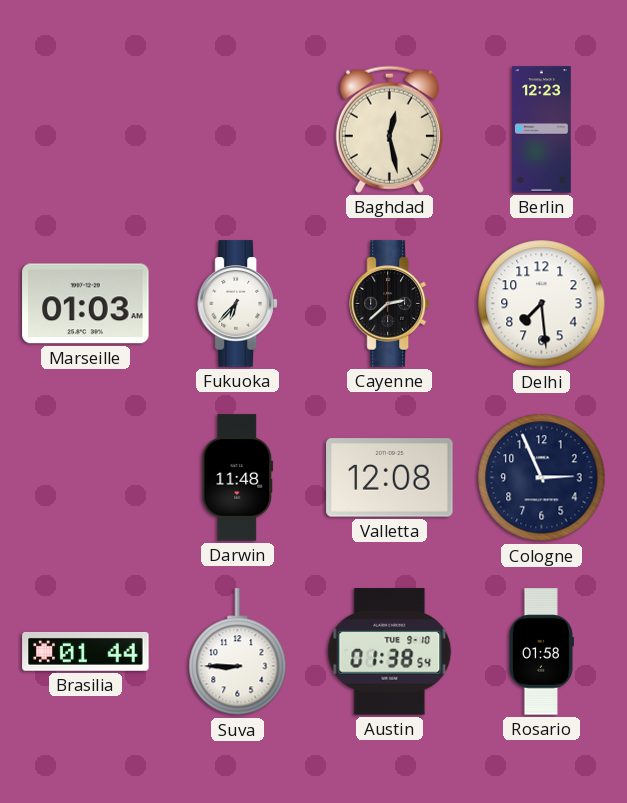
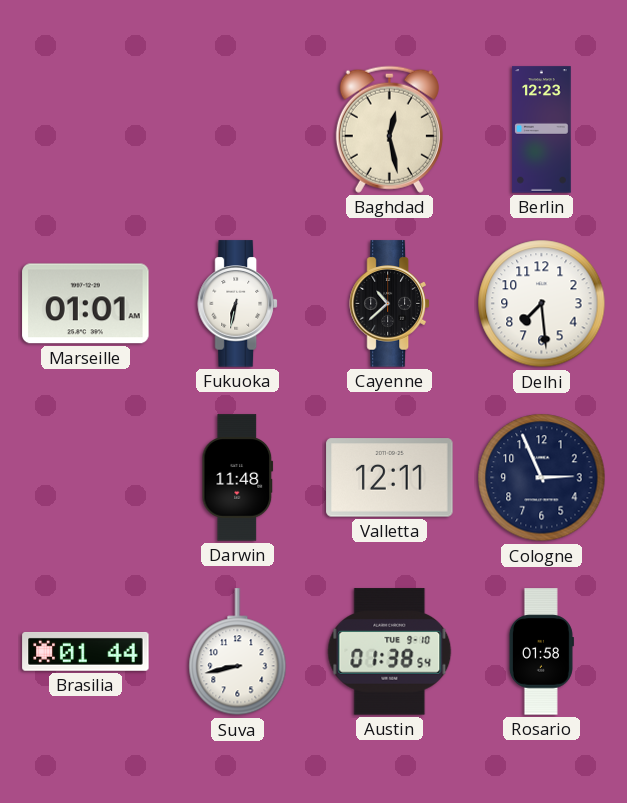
Marseille: 01:03 -> 01:01 (86, 304)
Fukuoka: 6:37 -> 6:32 (237, 304)
Cayenne: 2:38 -> 10:38 (389, 304)
Valletta: 12:08 -> 12:11 (390, 478)
Suva: 8:45 -> 8:43 (238, 652)
